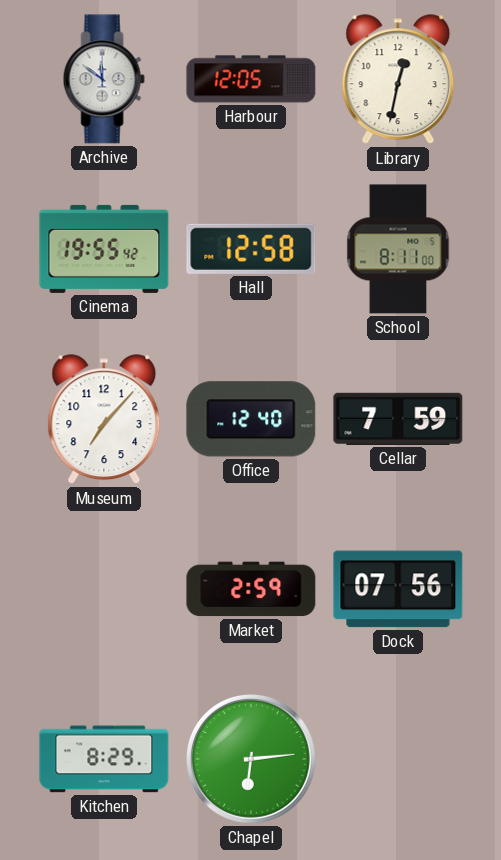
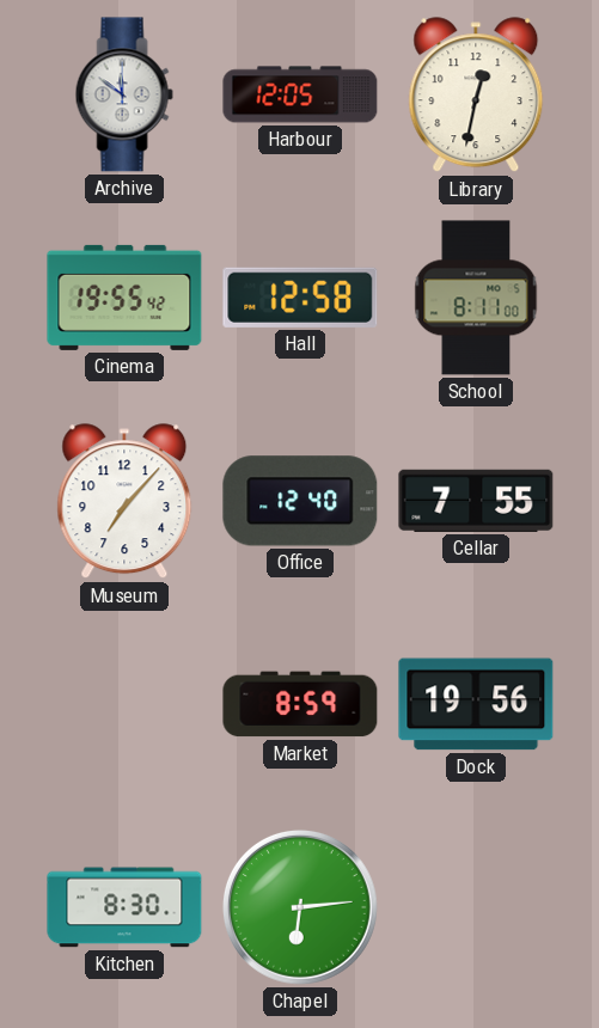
Cellar: 7:59 -> 7:55 (476, 501)
Market: 2:59 -> 8:59 (300, 704)
Dock: 07:56 -> 19:56 (476, 704)
Kitchen: 8:29 -> 8:30 (124, 907)
